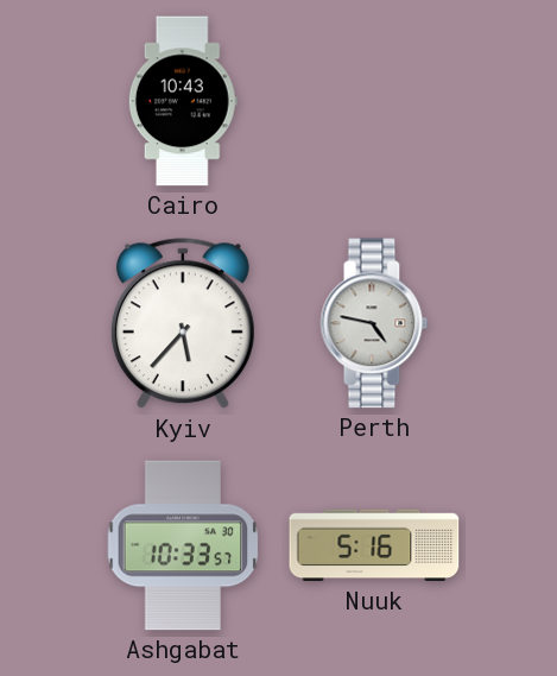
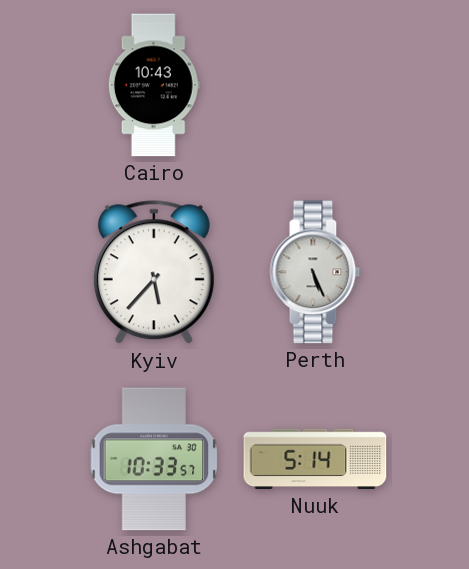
Perth: 4:47 -> 5:26 (315, 272)
Nuuk: 5:16 -> 5:14 (315, 459)
